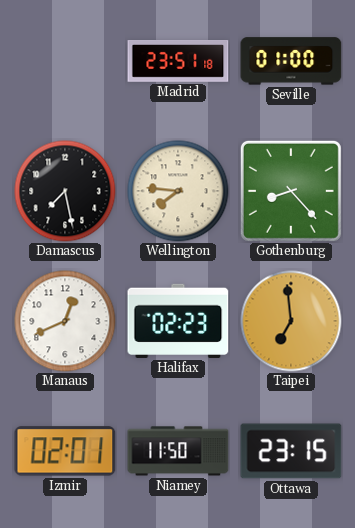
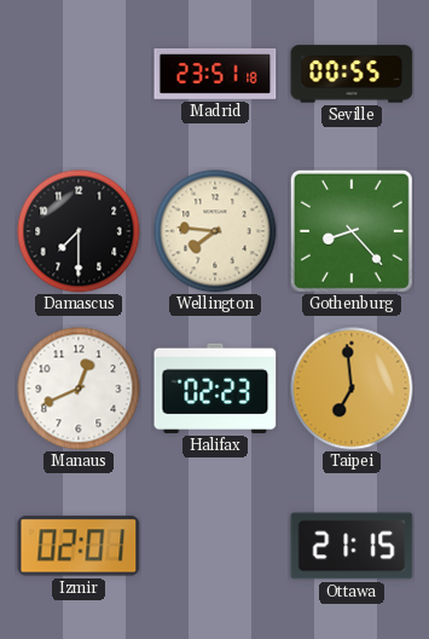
Seville: 01:00 -> 00:55 (352, 74)
Damascus: 7:28 -> 7:30 (79, 231)
Niamey: 11:50 -> none (178, 451)
Ottawa: 23:15 -> 21:15 (352, 546)
